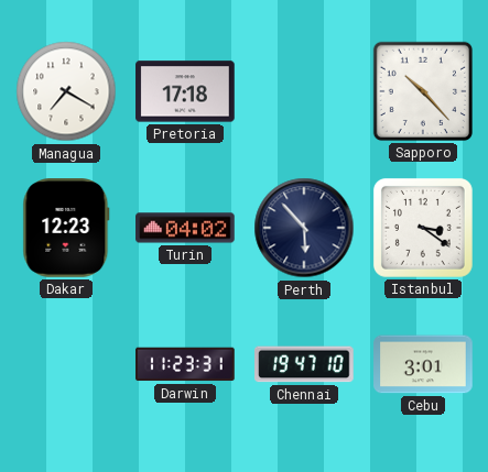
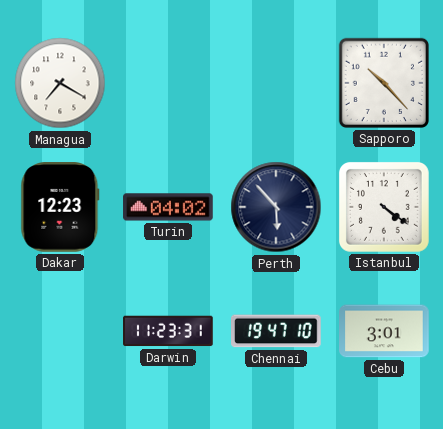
Pretoria: 17:18 -> none (185, 91)
Istanbul: 3:21 -> 4:21 (384, 207)
